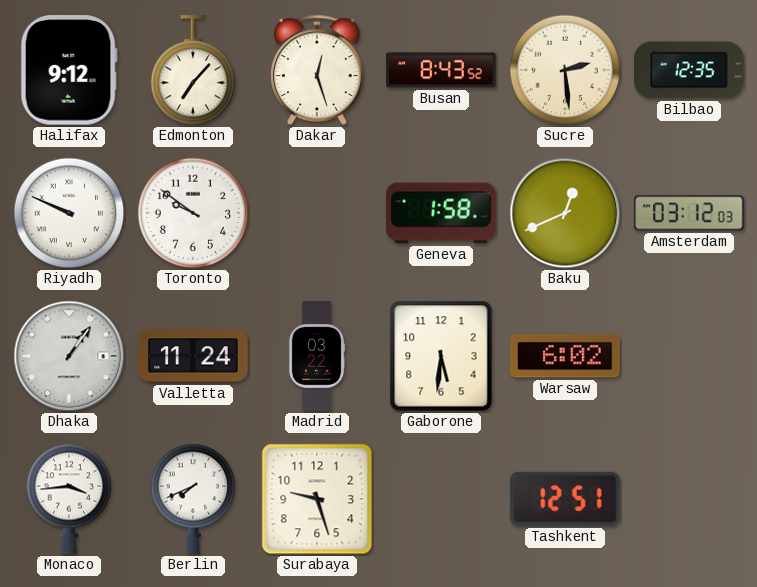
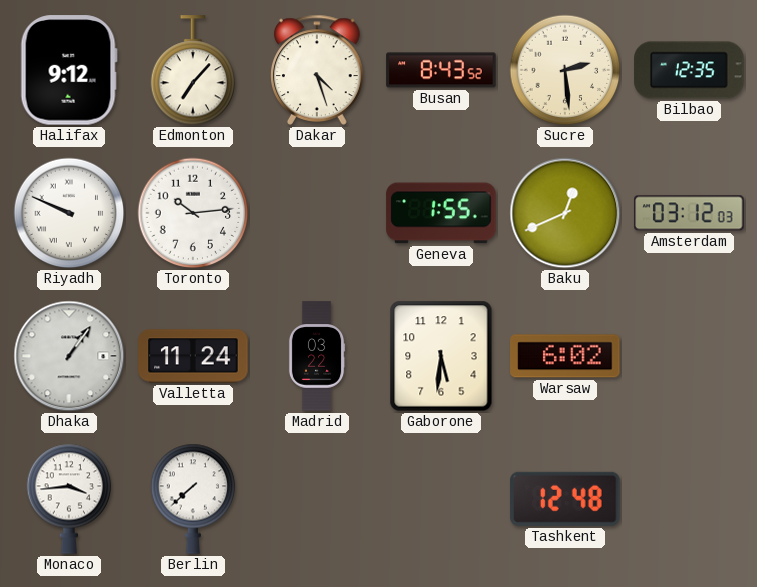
Dakar: 12:27 -> 4:27 (317, 70)
Toronto: 9:51 -> 10:14 (193, 213)
Geneva: 1:58 -> 1:55 (441, 213)
Berlin: 7:41 -> 7:38 (193, 499)
Surabaya: 9:27 -> none (317, 499)
Tashkent: 12:51 -> 12:48 (565, 499)
